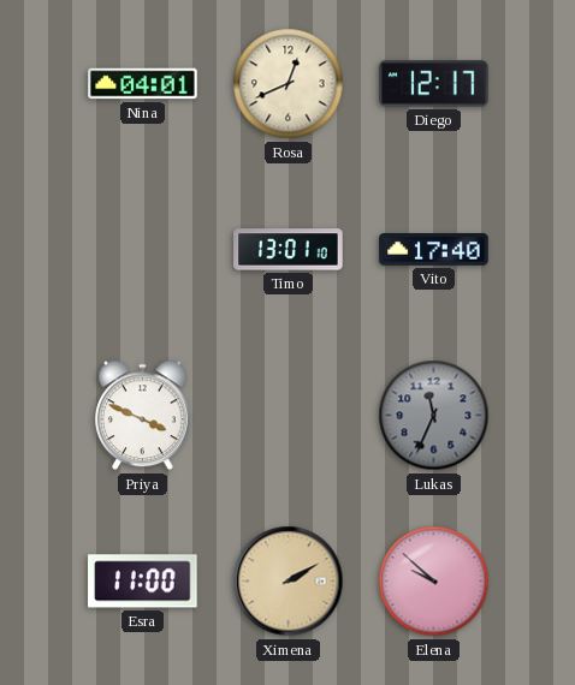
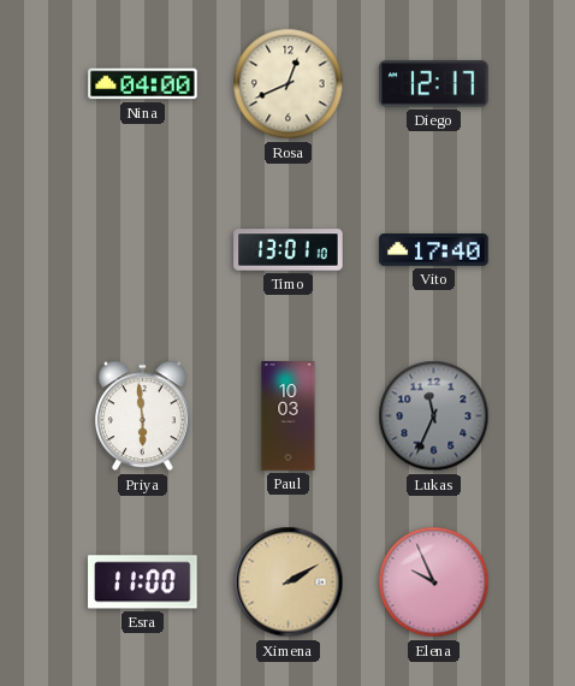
Nina: 04:01 -> 04:00 (143, 84)
Priya: 3:49 -> 5:59 (143, 416)
Paul: none -> 10:03 (289, 416)
Elena: 9:52 -> 9:56 (434, 582)
